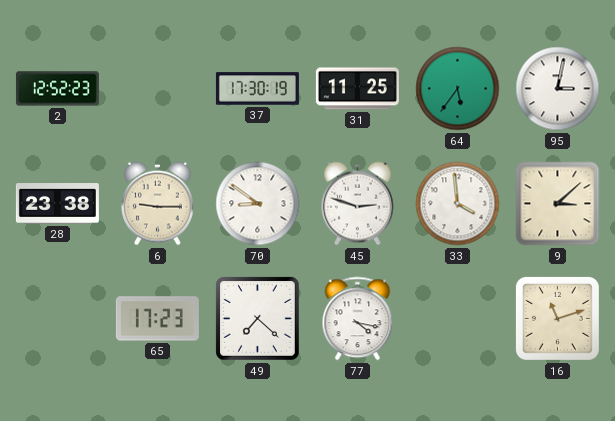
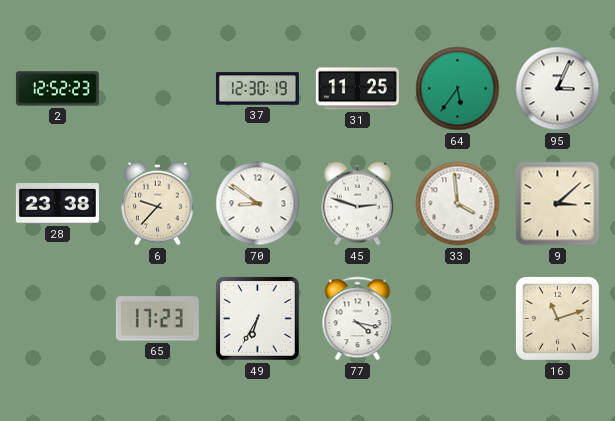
37: 17:30 -> 12:30 (257, 89)
95: 3:02 -> 3:04 (558, 89)
6: 9:15 -> 9:37 (158, 204)
49: 7:22 -> 6:35 (258, 319)
